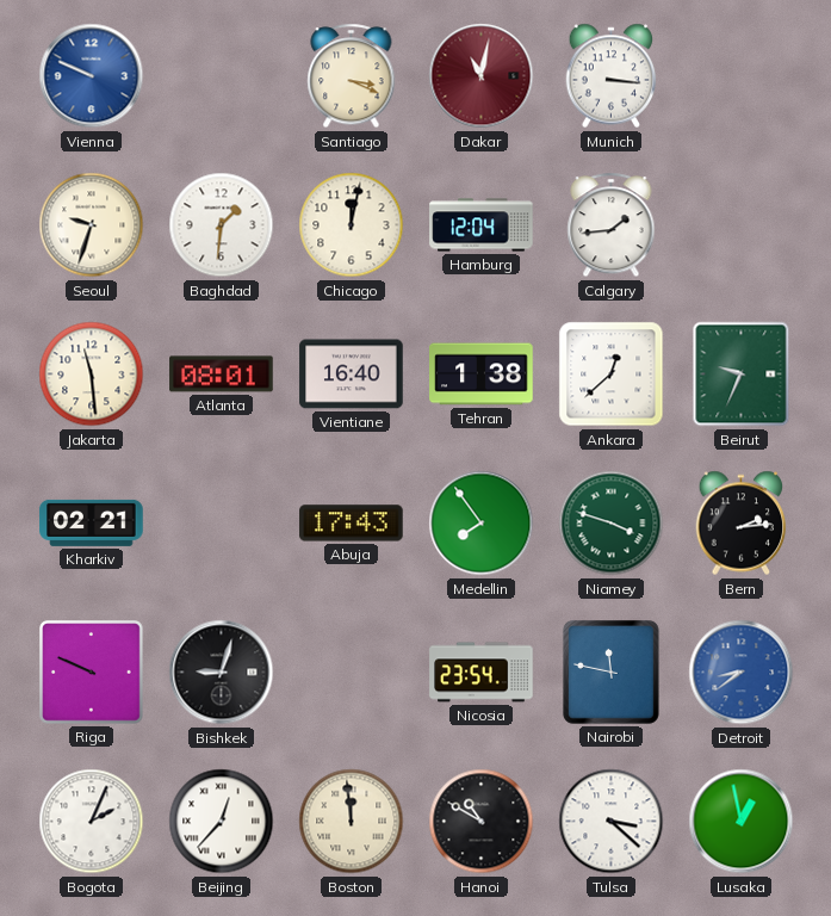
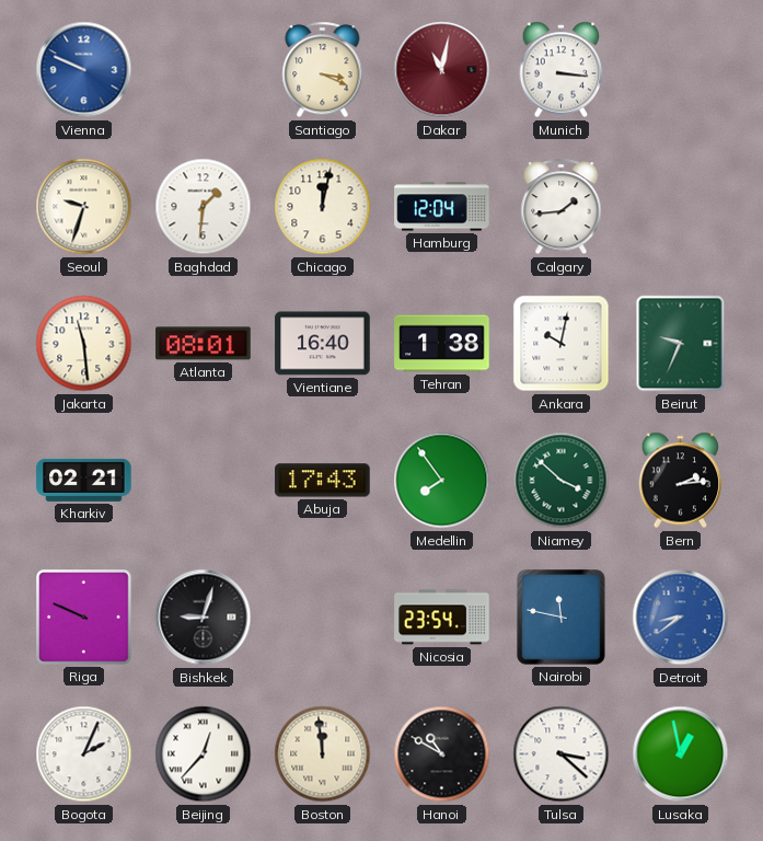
Ankara: 12:38 -> 10:02 (562, 344)
Niamey: 3:48 -> 3:52 (562, 481)
